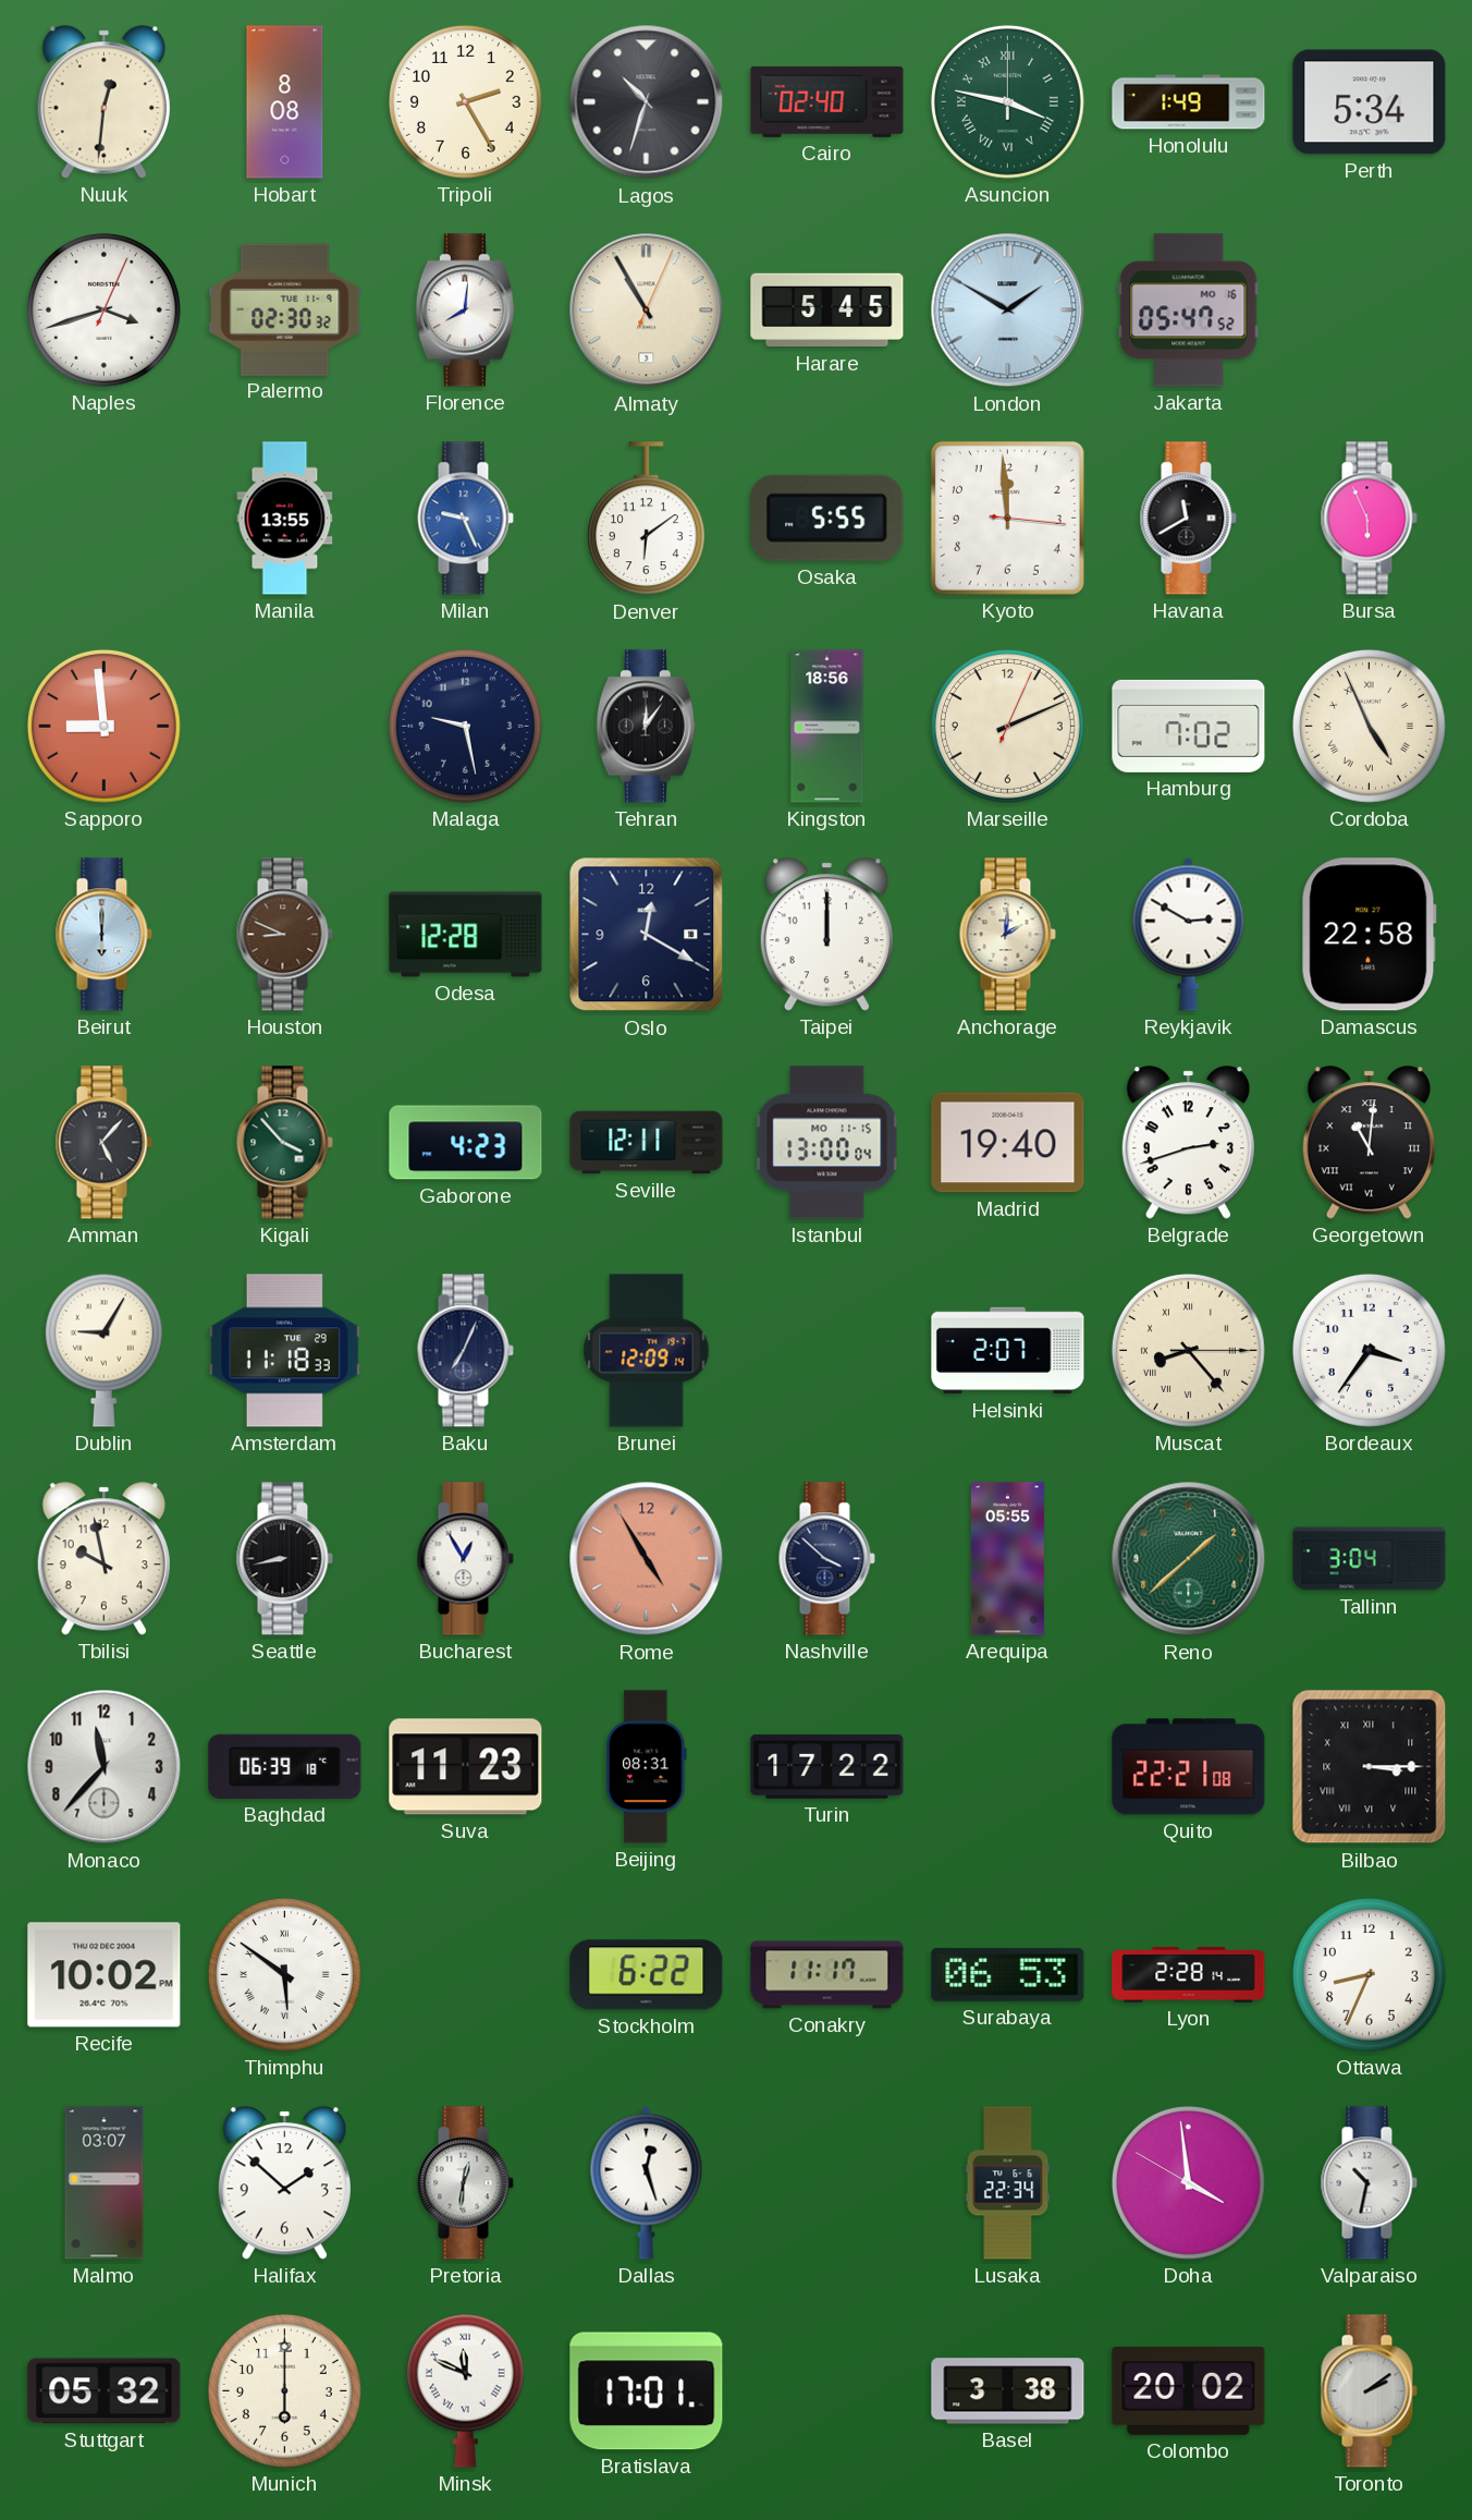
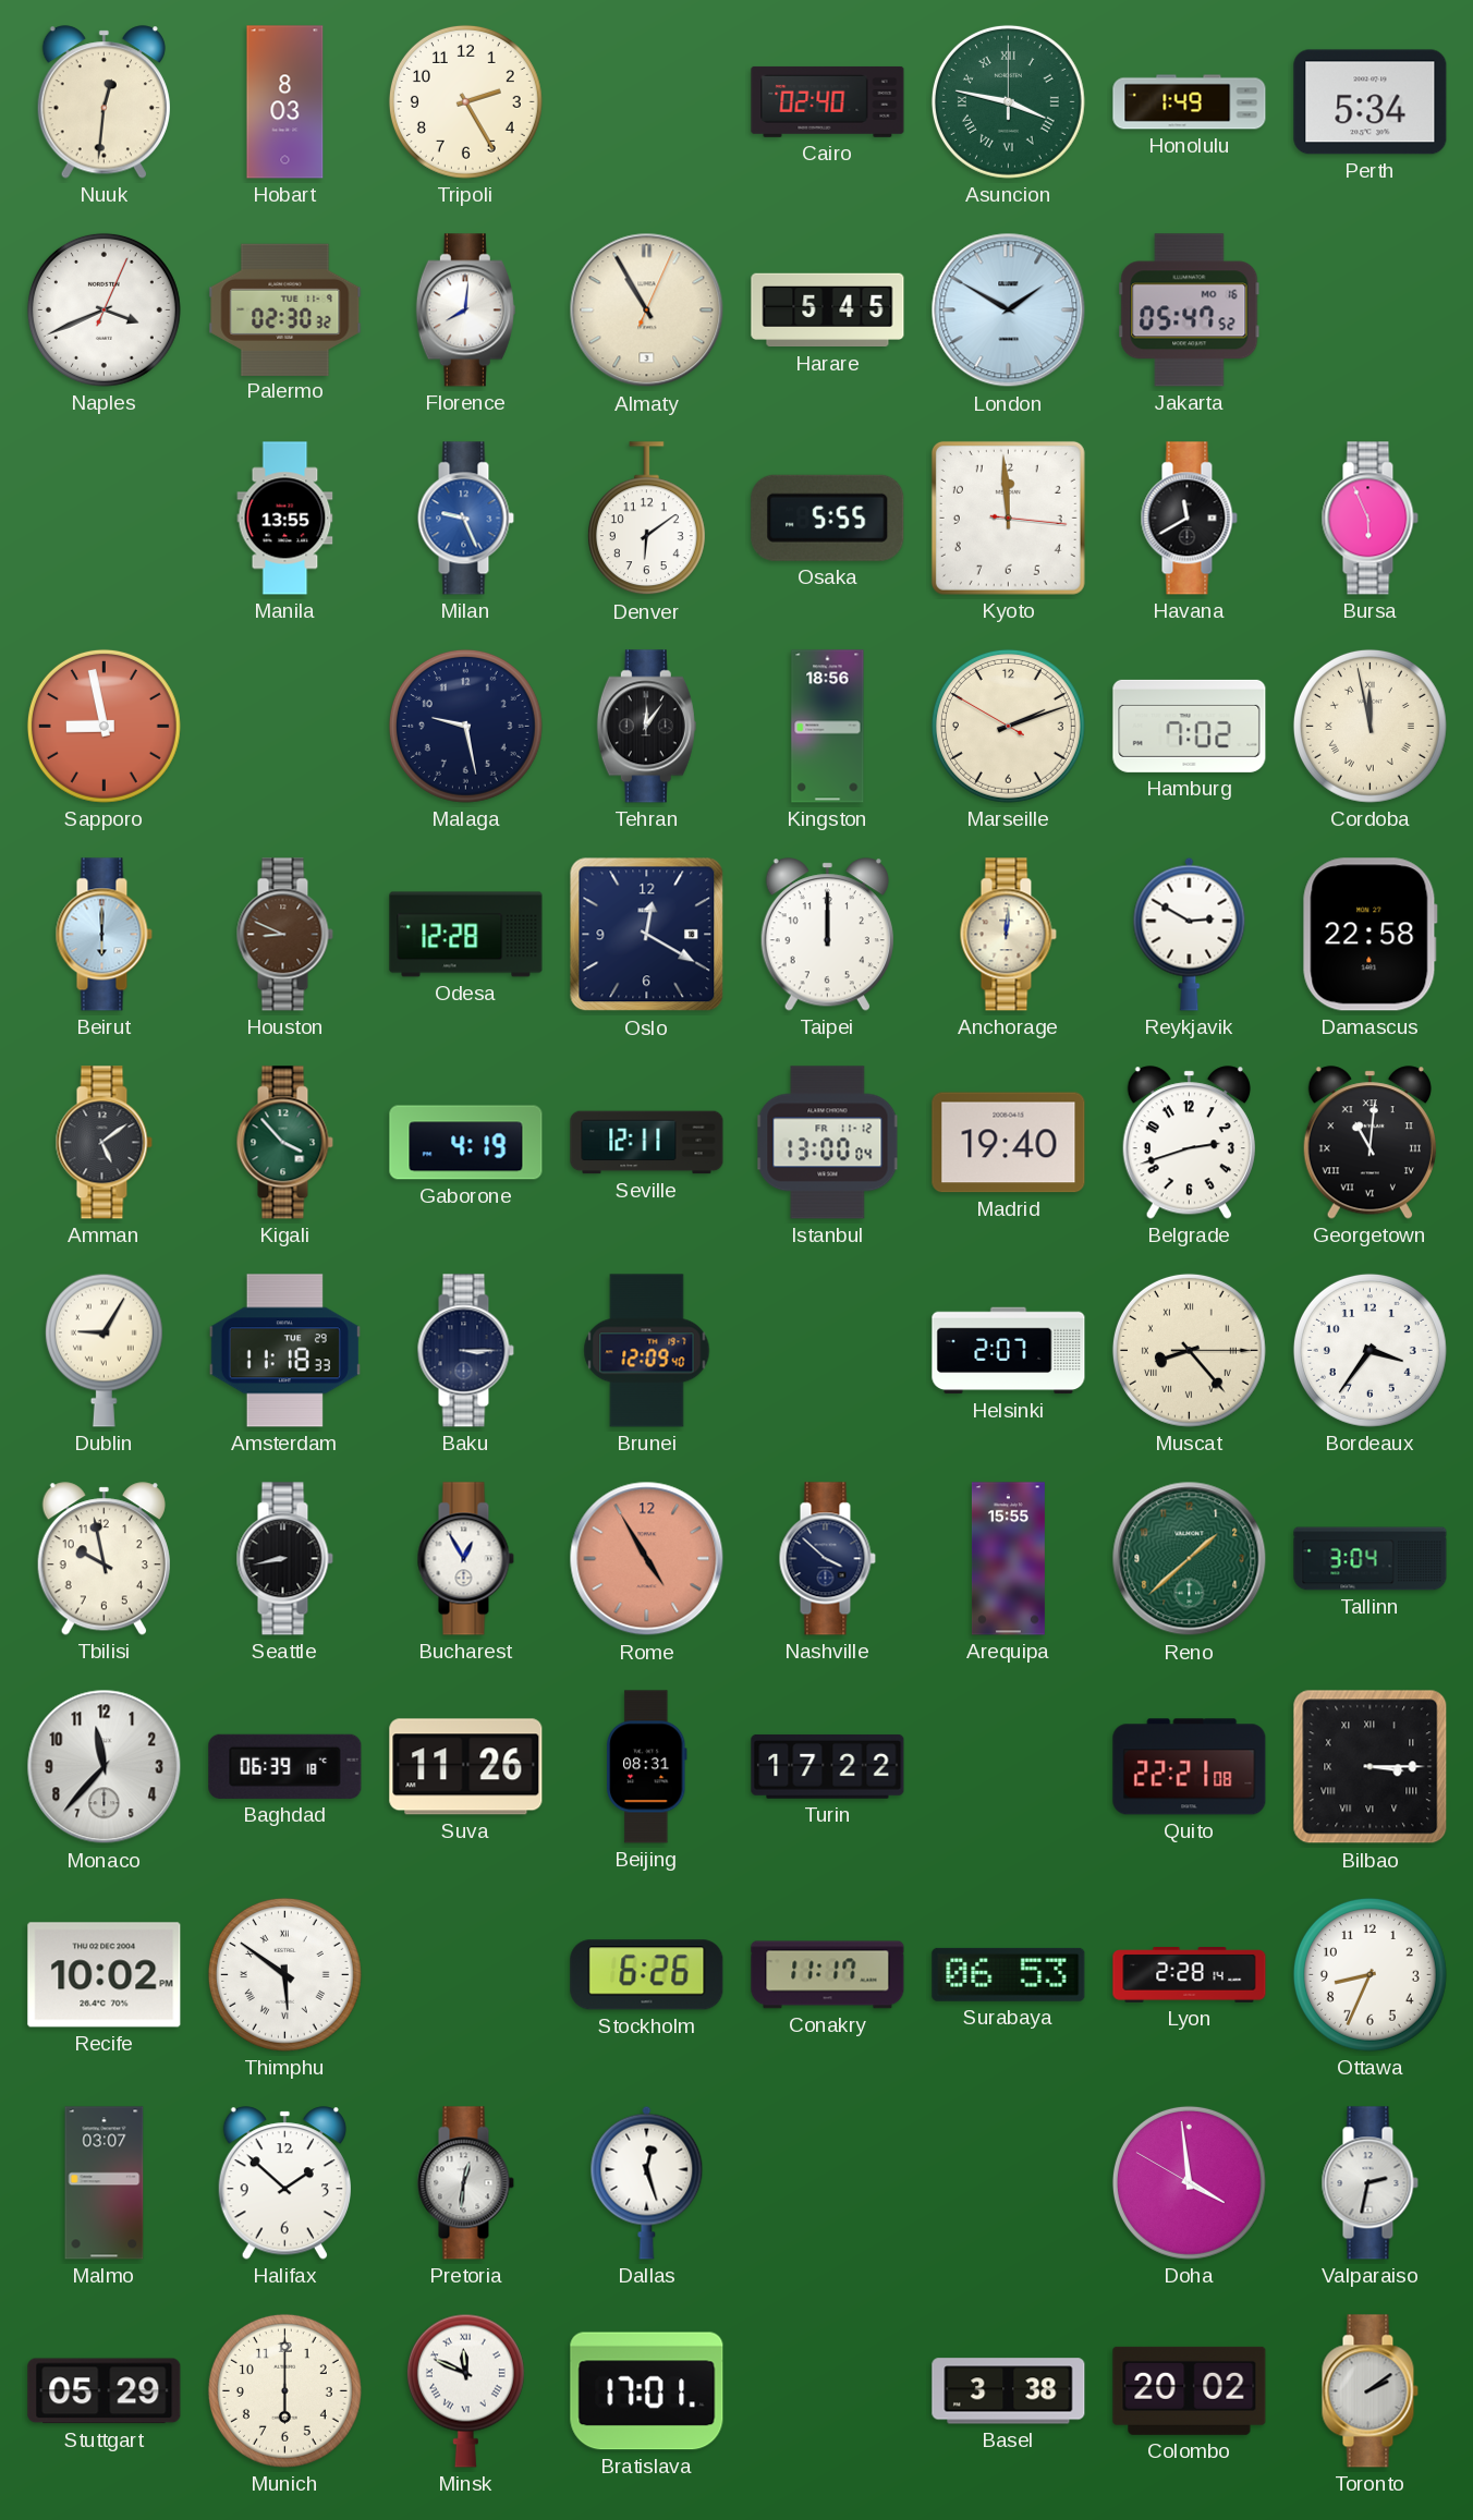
Hobart: 8:08 -> 8:03 (285, 102)
Lagos: 10:33 -> none (647, 102)
Naples: 3:42 -> 3:41 (104, 309)
Sapporo: 8:59 -> 8:58 (104, 726)
Marseille: 2:11:04 -> 2:11:50 (1008, 726)
Cordoba: 4:56 -> 11:58 (1369, 726)
Anchorage: 2:01 -> 12:01 (1008, 935)
Amman: 5:07 -> 5:09 (104, 1143)
Gaborone: 4:23 -> 4:19 (466, 1143)
Istanbul date: MO 11-15 -> FR 11-12 (828, 1143)
Baku: 7:04 -> 3:15 (465, 1351)
Brunei: 12:09:14 -> 12:09:40 (647, 1351)
Arequipa: 05:55 -> 15:55 (1008, 1559)
Suva: 11:23 -> 11:26 (466, 1767)
Stockholm: 6:22 -> 6:26 (647, 1975)
Lusaka: 22:34 -> none (1008, 2183)
Valparaiso: 10:32 -> 2:32 (1369, 2183)
Stuttgart: 05:32 -> 05:29 (105, 2391)
